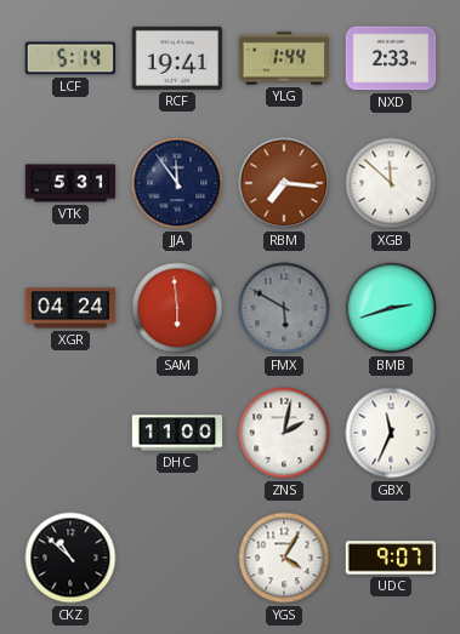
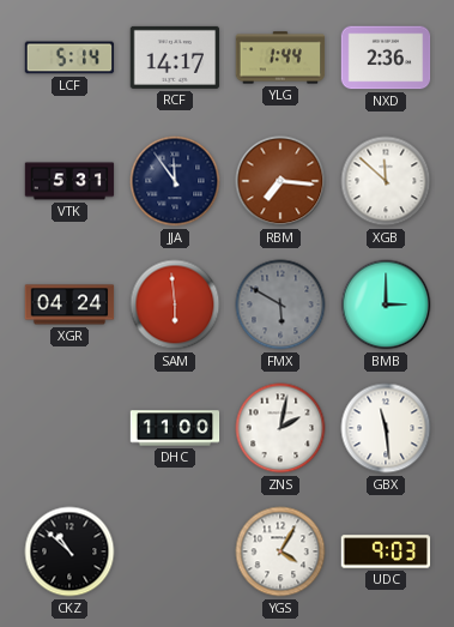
RCF: 19:41 -> 14:17 (175, 58)
NXD: 2:33 -> 2:36 (386, 58)
BMB: 2:42 -> 3:00 (386, 305)
GBX: 11:34 -> 11:29 (386, 428)
UDC: 9:07 -> 9:03 (386, 551)
